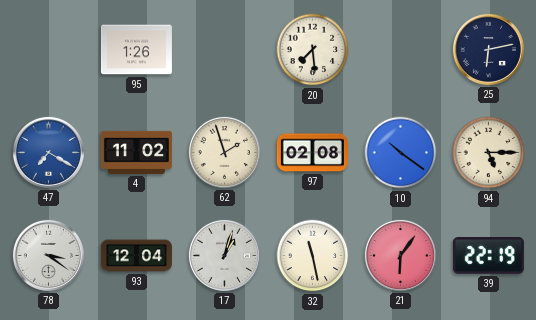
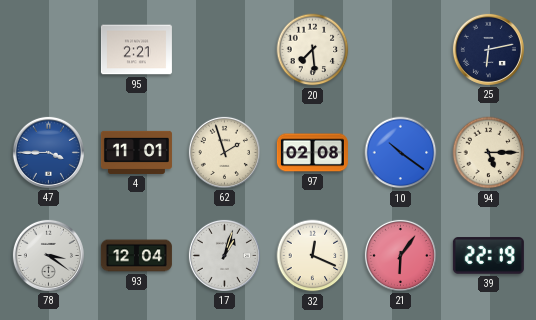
95: 1:26 -> 2:21 (136, 50)
47: 7:20 -> 3:45 (48, 152)
4: 11:02 -> 11:01 (136, 152)
32: 11:28 -> 12:19 (313, 256)
